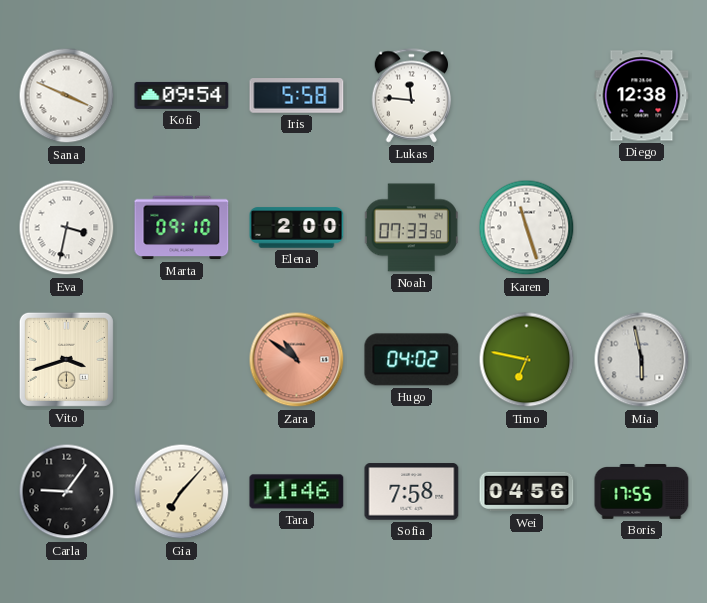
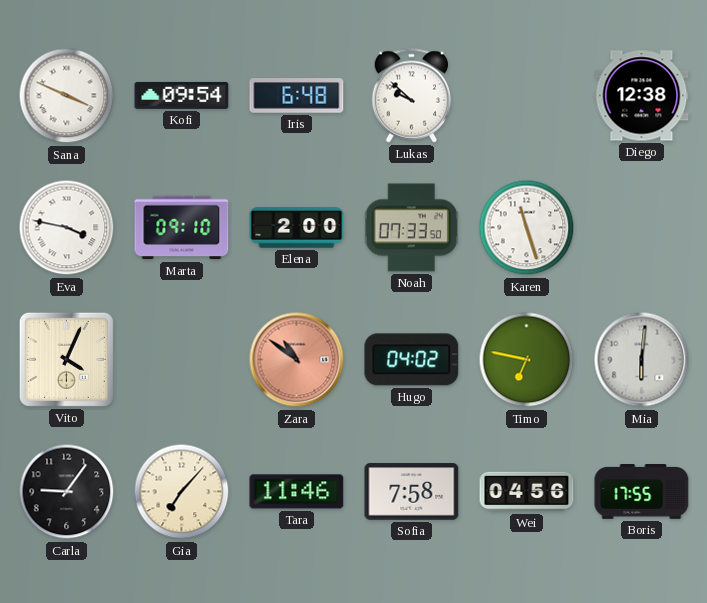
Iris: 5:58 -> 6:48 (297, 96)
Lukas: 11:46 -> 9:52 (412, 96)
Eva: 3:32 -> 3:47 (67, 228)
Vito: 3:42 -> 4:04 (66, 359)
Mia: 5:58 -> 6:01 (642, 360)
